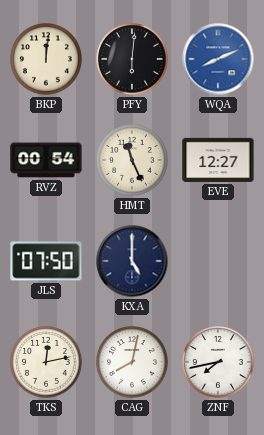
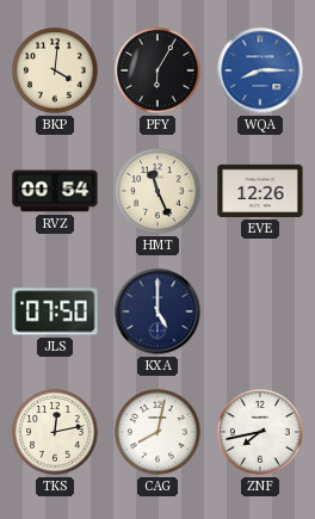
BKP: 12:01 -> 4:01 (55, 70)
PFY: 6:01 -> 6:05 (157, 70)
WQA: 8:11 -> 8:15 (260, 70)
EVE: 12:27 -> 12:26 (260, 191)
